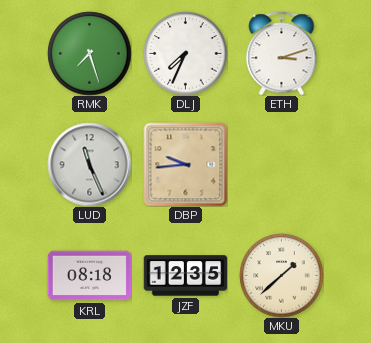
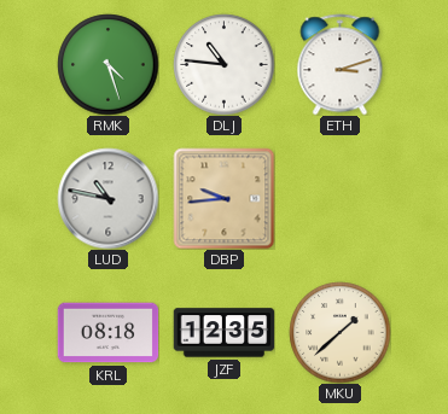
RMK: 7:27 -> 4:27 (107, 64)
DLJ: 7:34 -> 10:46 (223, 64)
LUD: 11:26 -> 10:47 (107, 198)
